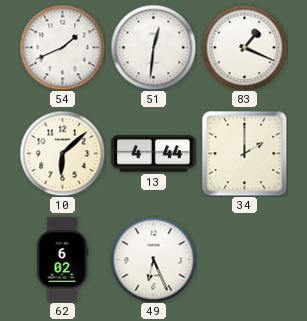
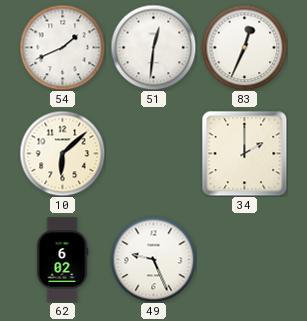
83: 1:19 -> 12:34 (244, 47)
13: 4:44 -> none (154, 154)
49: 6:26 -> 9:26 (153, 259)
